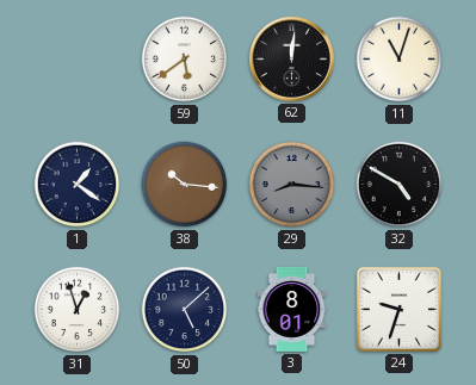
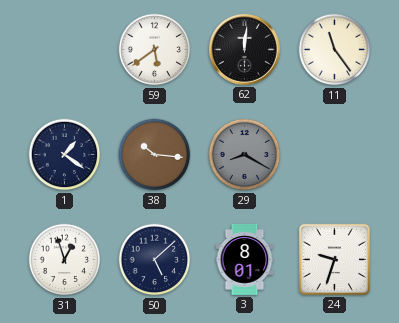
11: 11:03 -> 11:24 (335, 50)
29: 8:16 -> 8:20 (245, 155)
32: 4:50 -> none (400, 185)
